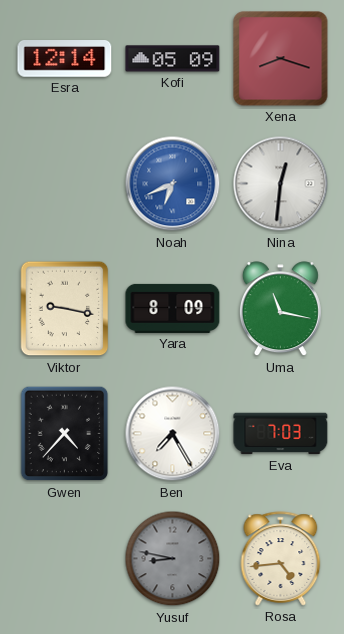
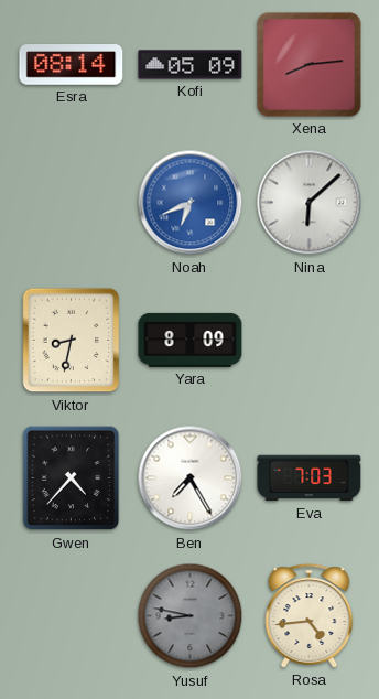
Esra: 12:14 -> 08:14 (72, 65)
Xena: 8:18 -> 8:14 (310, 65)
Nina: 12:31 -> 6:08 (310, 203)
Viktor: 9:17 -> 8:32 (72, 341)
Uma: 11:17 -> none (280, 309)
